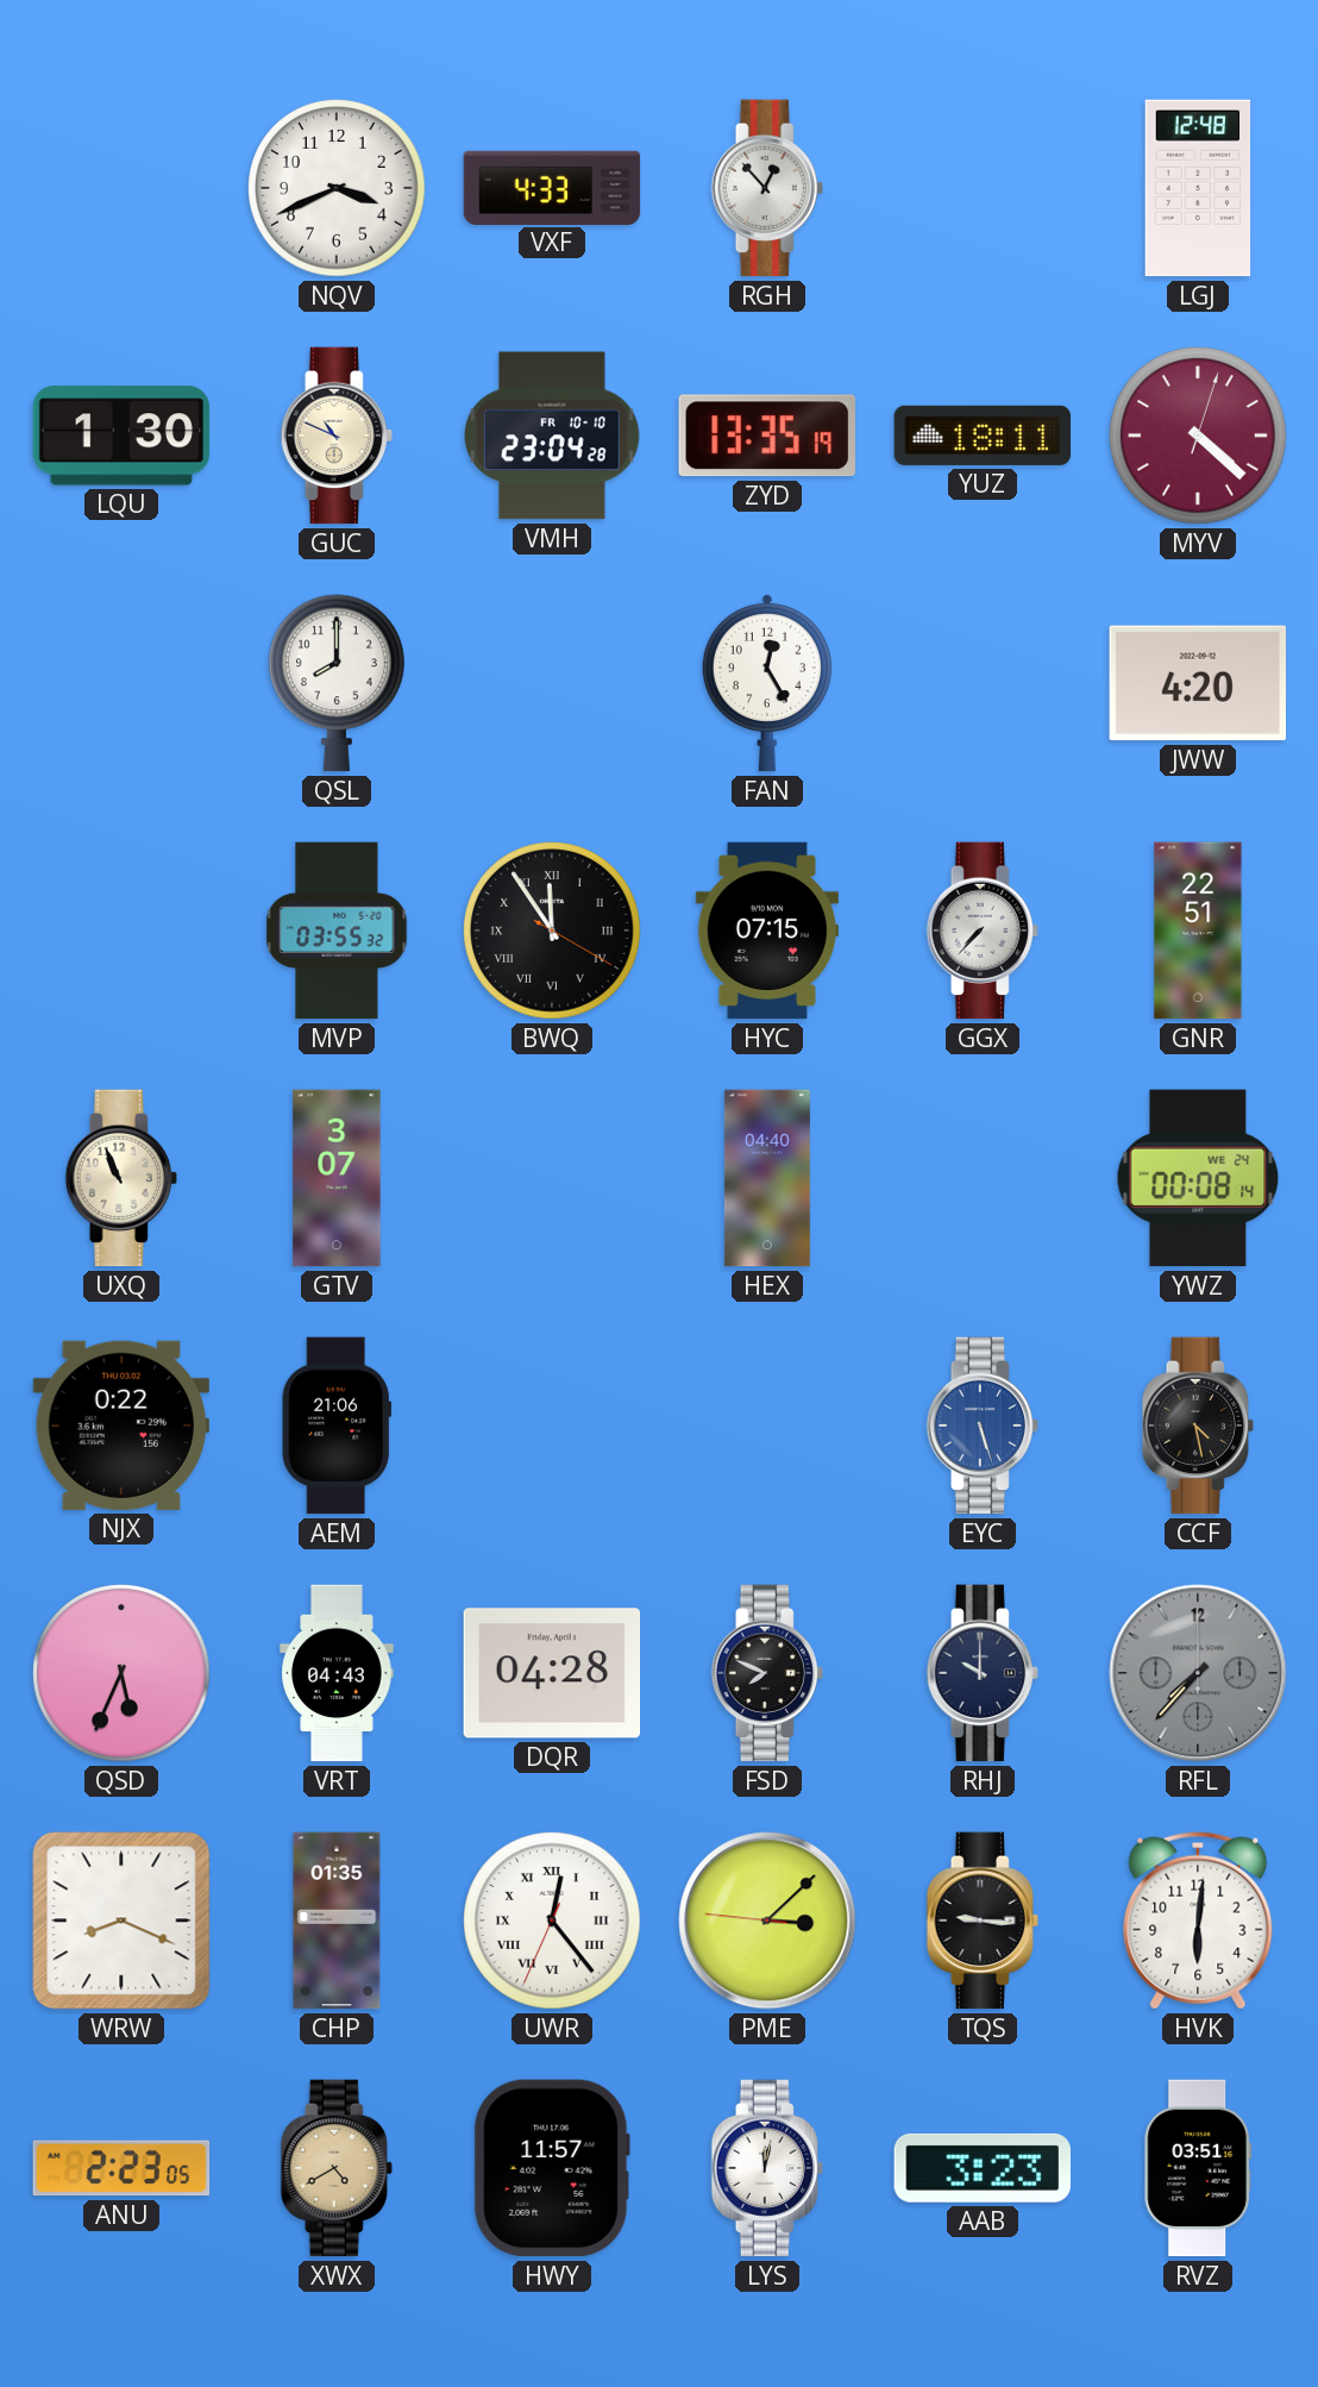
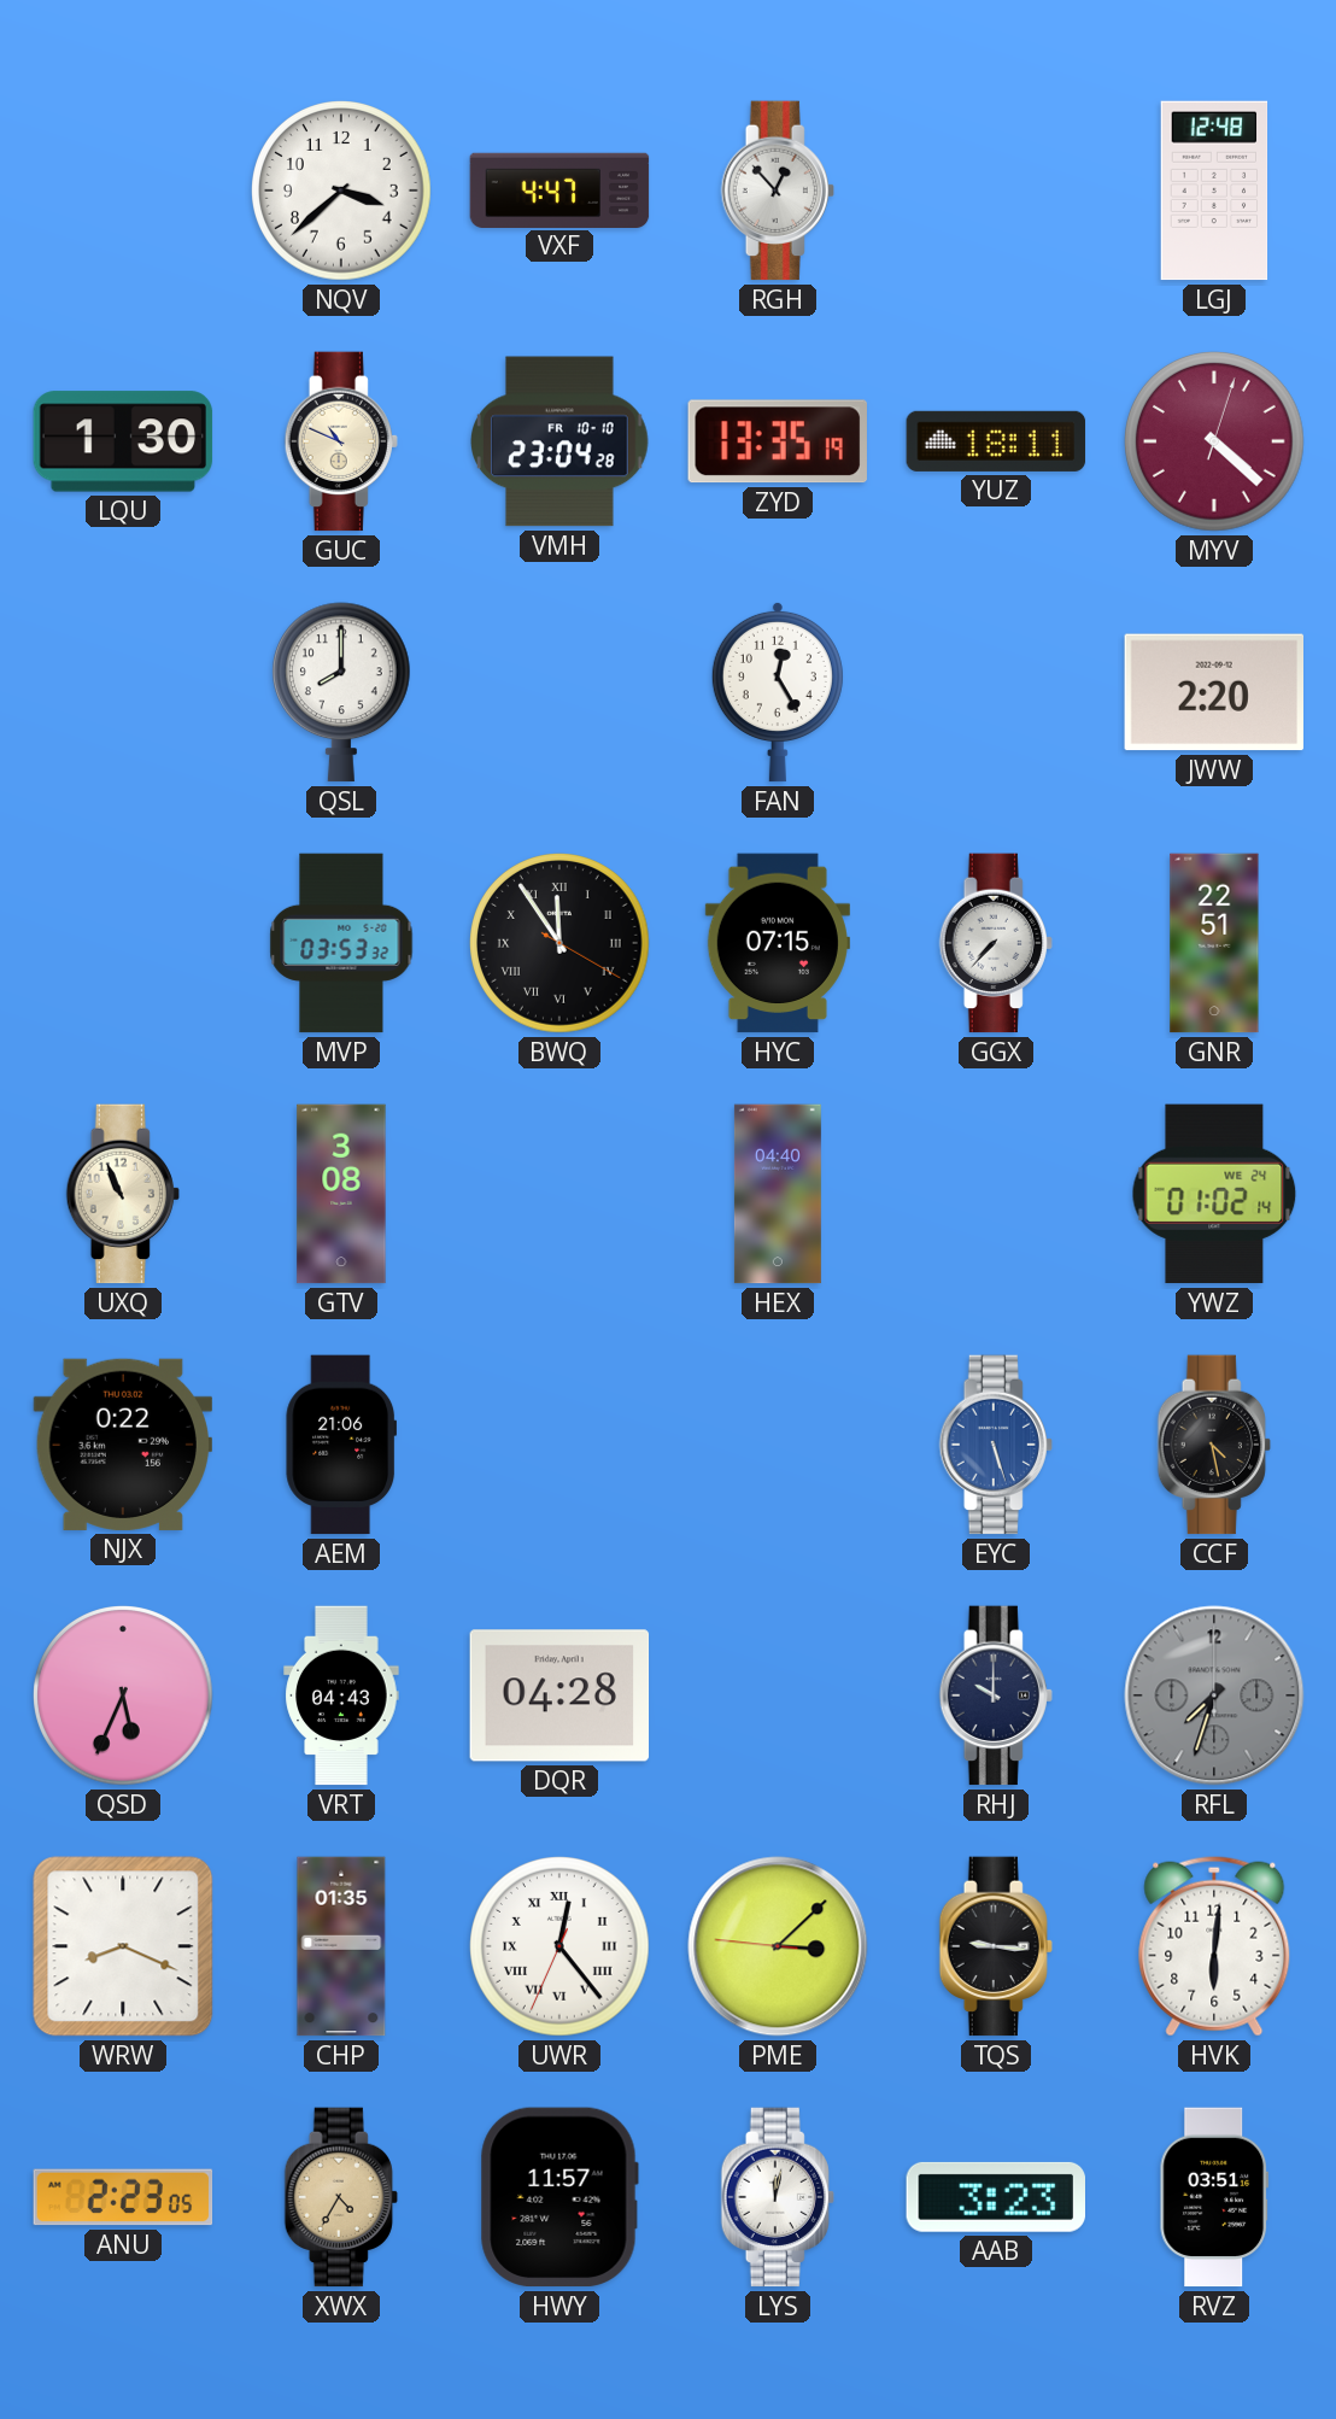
NQV: 3:41 -> 3:38 (341, 191)
VXF: 4:33 -> 4:47 (559, 189)
JWW: 4:20 -> 2:20 (1213, 692)
MVP: 03:55 -> 03:53 (341, 943)
GTV: 3:07 -> 3:08 (341, 1194)
YWZ: 00:08 -> 01:02 (1214, 1194)
FSD: 7:49 -> none (767, 1673)
RFL: 7:37 -> 7:33 (1214, 1695)
XWX: 4:40 -> 4:35 (341, 2197)
